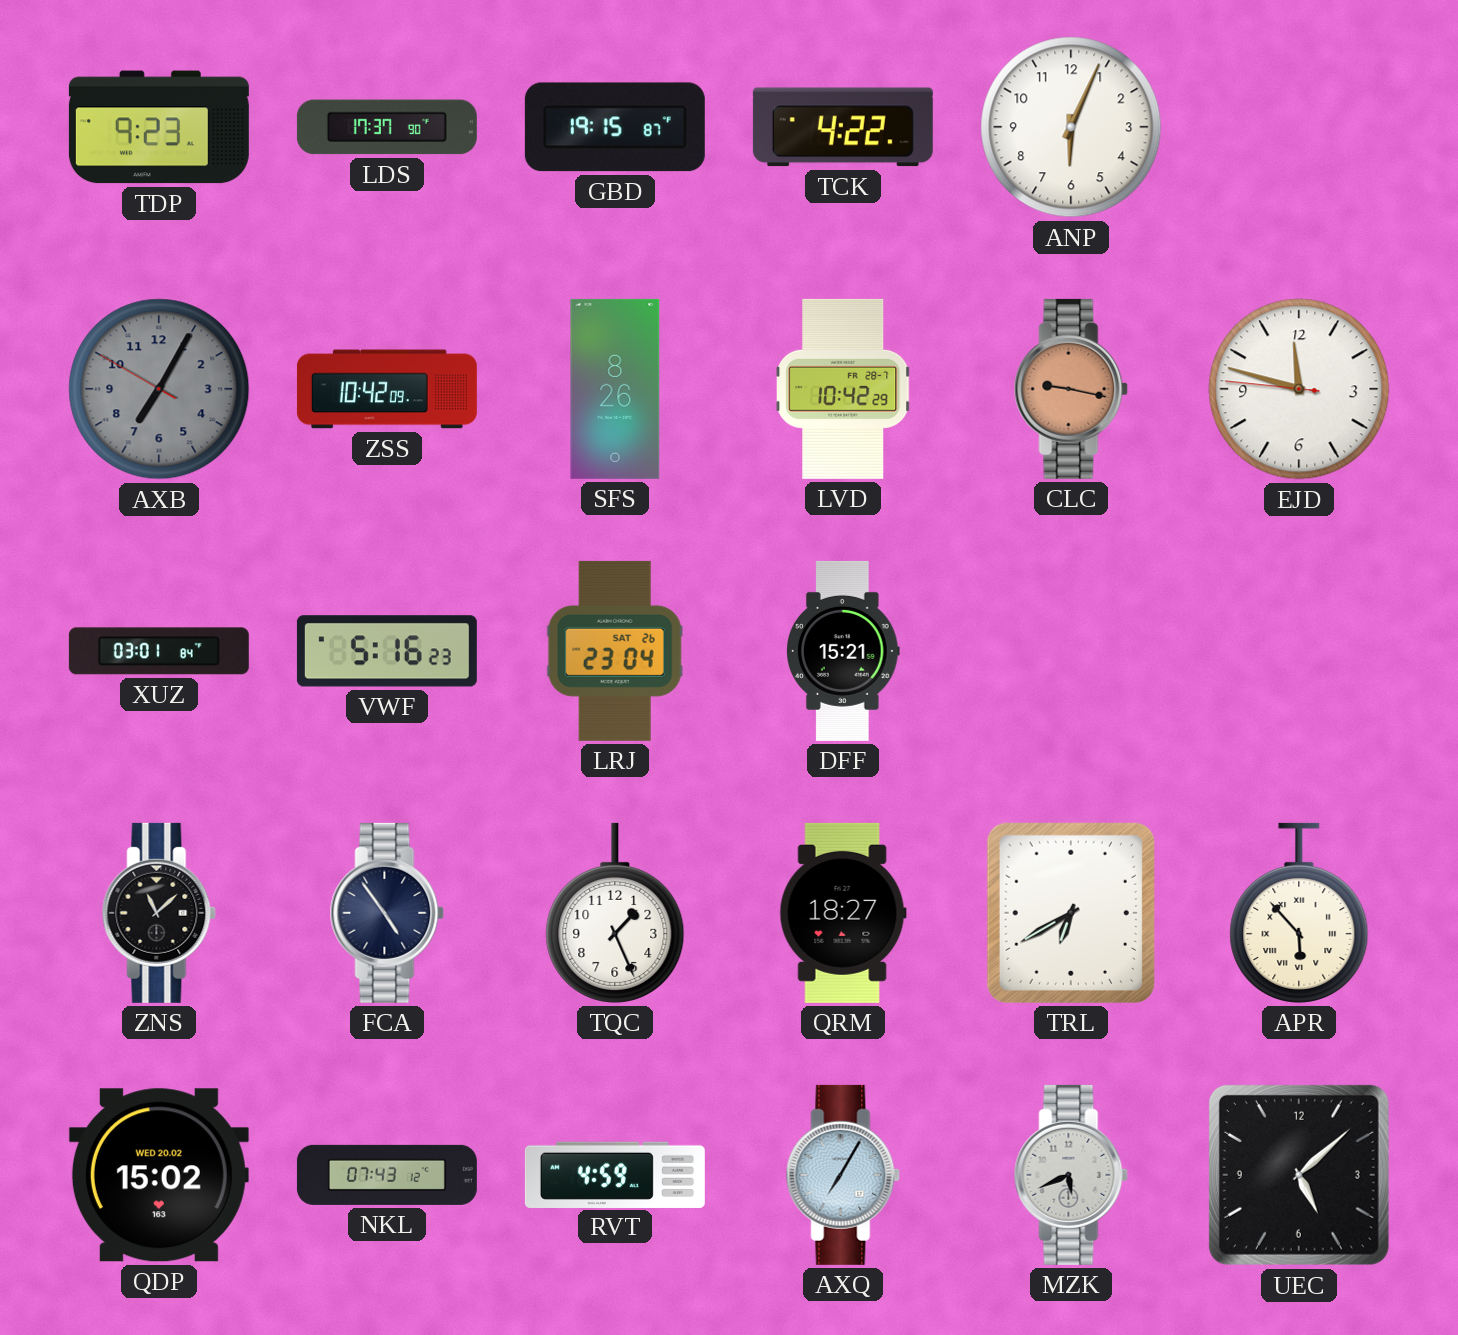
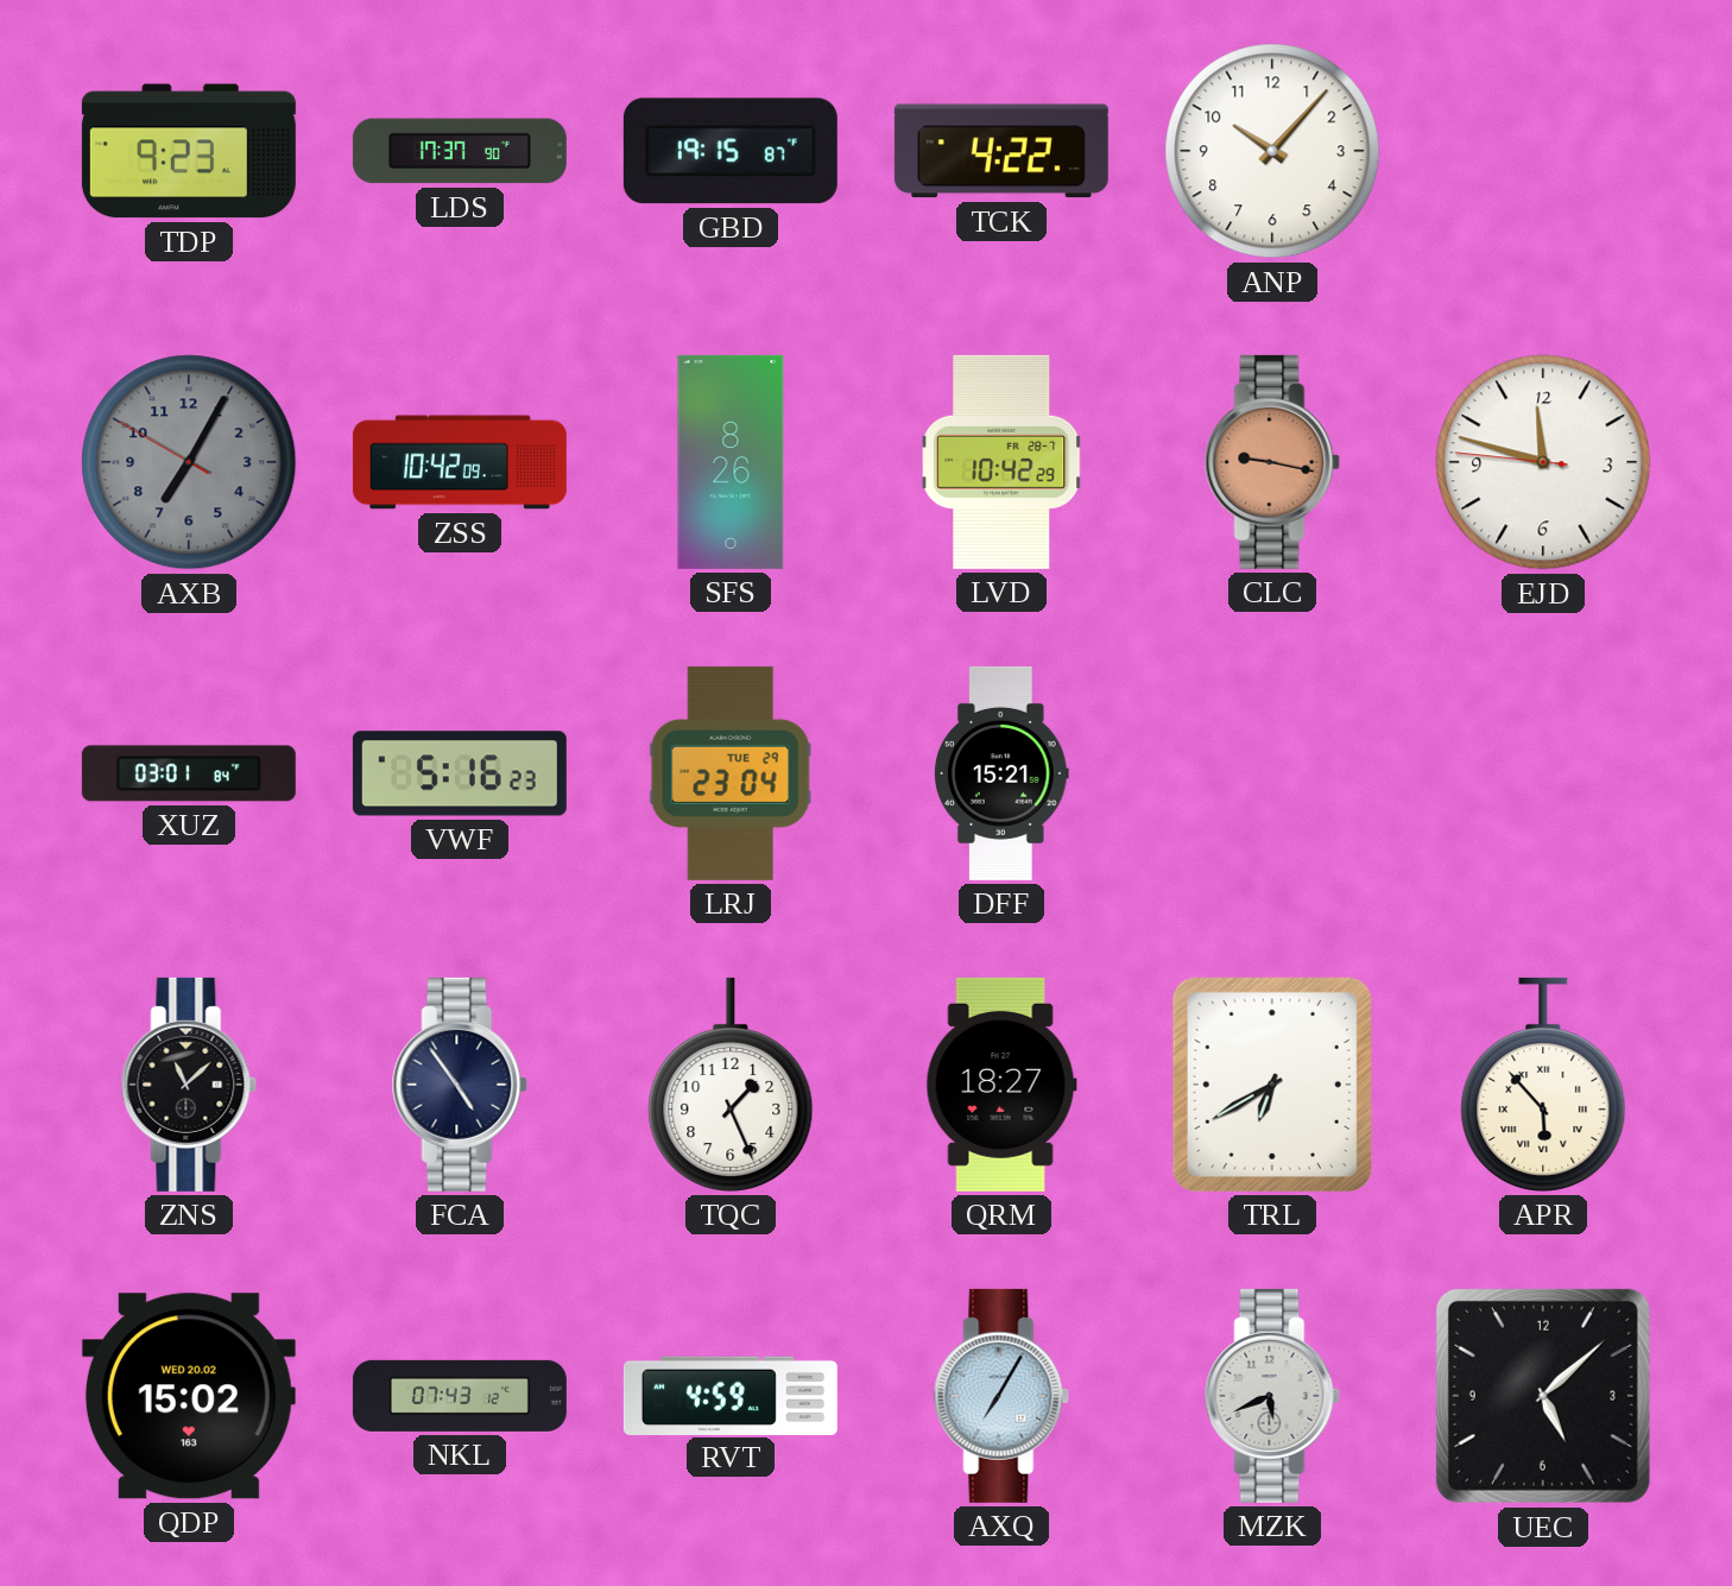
ANP: 6:04 -> 10:07 (1272, 151)
LRJ date: SAT 26 -> TUE 29 (731, 773)
